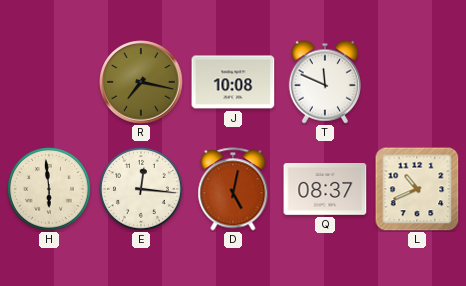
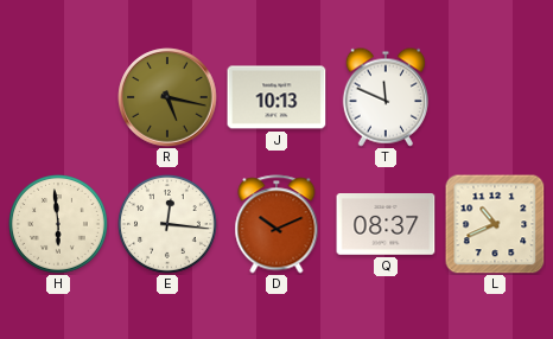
R: 7:17 -> 5:17 (167, 97)
J: 10:08 -> 10:13 (276, 97)
D: 5:02 -> 10:11 (276, 224)
